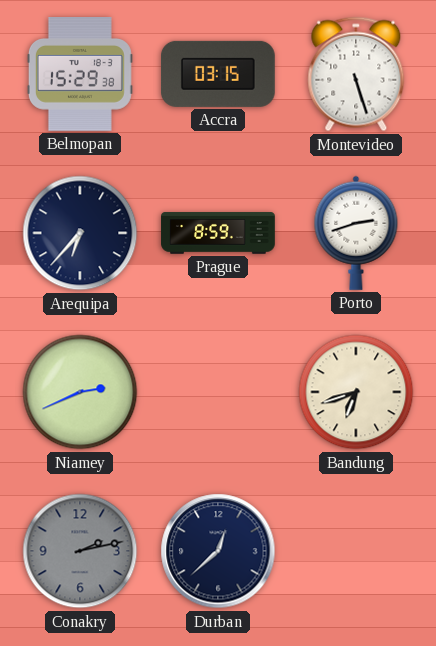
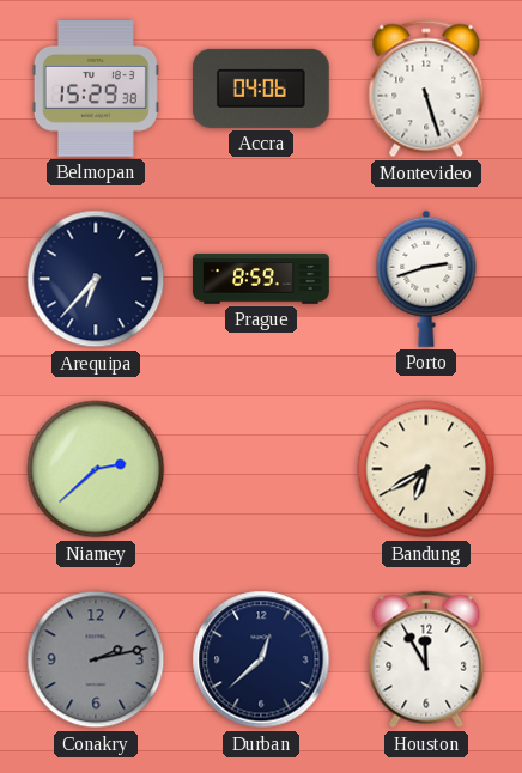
Accra: 03:15 -> 04:06 (262, 89)
Niamey: 2:41 -> 2:38 (96, 469)
Bandung: 6:42 -> 6:40 (426, 469)
Houston: none -> 11:55 (426, 659)
